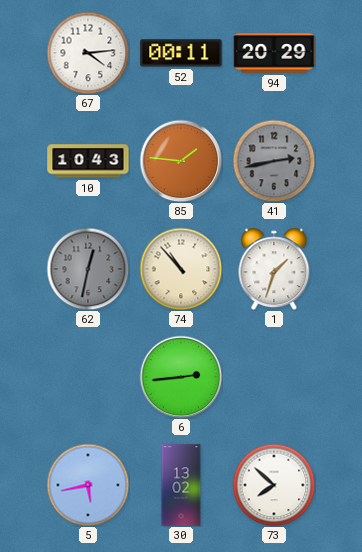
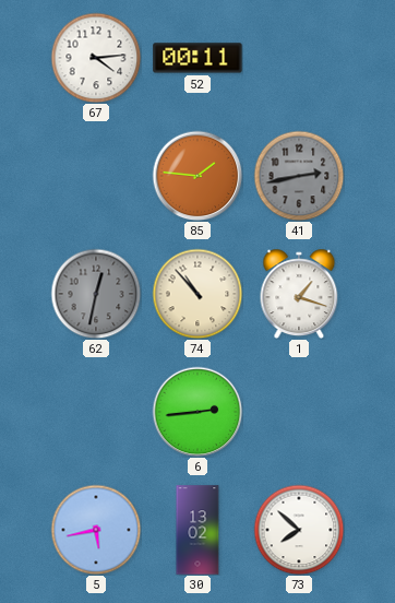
94: 20:29 -> none (274, 53)
10: 10:43 -> none (88, 161)
1: 1:33 -> 1:18 (299, 294)
